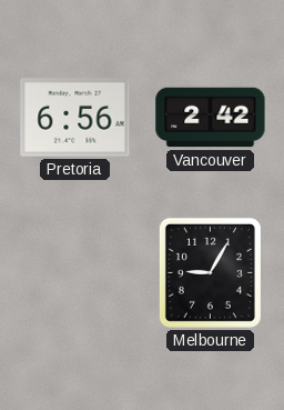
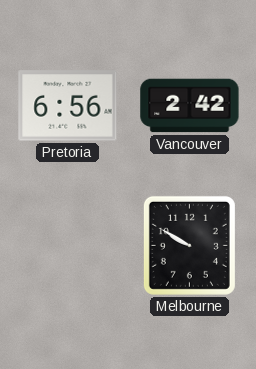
Melbourne: 9:05 -> 9:50 (189, 245)
